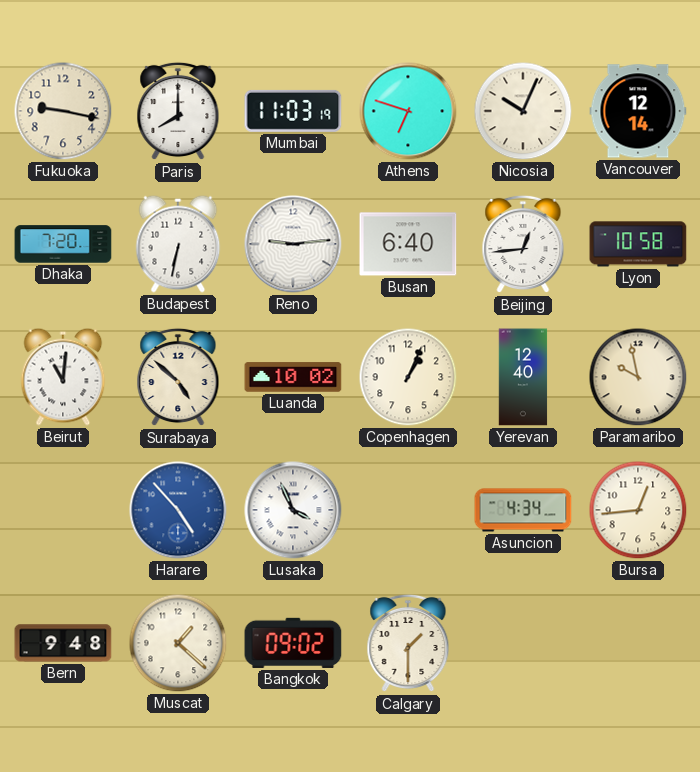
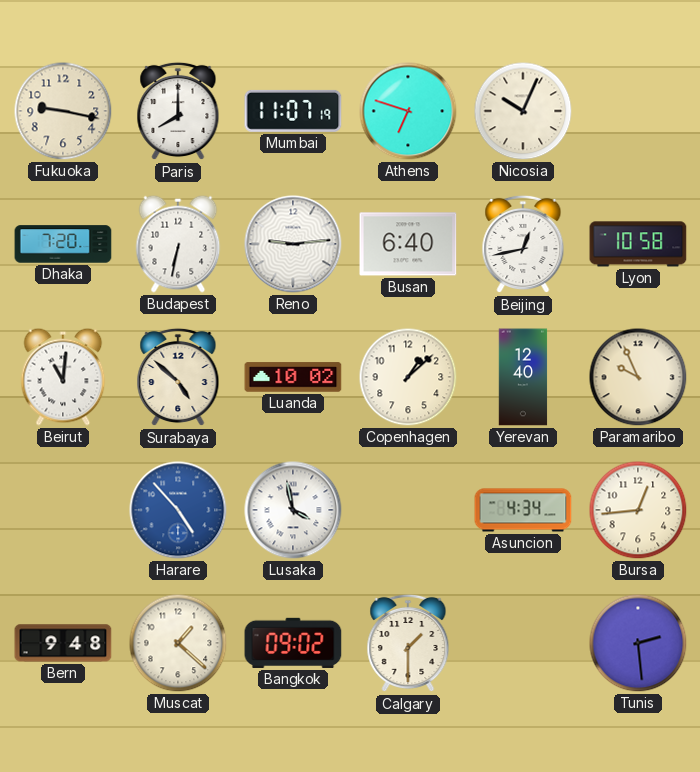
Mumbai: 11:03 -> 11:07 (293, 111)
Vancouver: 12:14 -> none (638, 111)
Beijing: 12:44 -> 12:43 (523, 244)
Copenhagen: 1:04 -> 1:08 (408, 377)
Paramaribo: 9:58 -> 9:56 (638, 377)
Lusaka: 3:56 -> 3:58 (293, 510)
Tunis: none -> 2:29 (638, 643)
